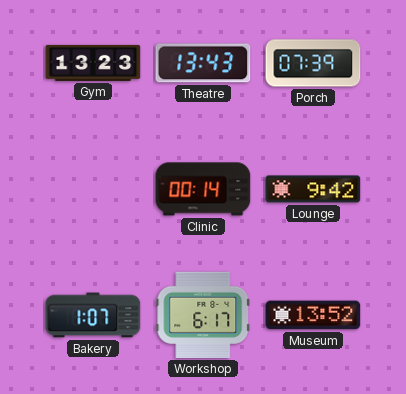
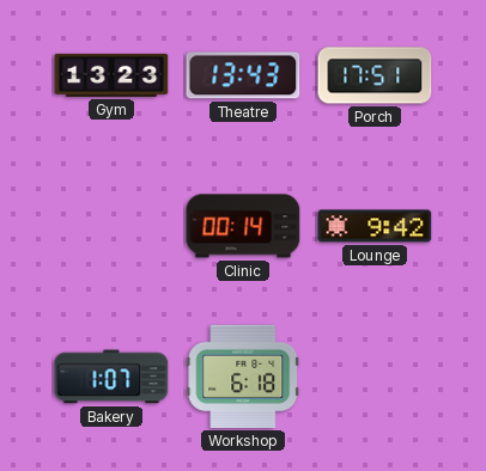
Porch: 07:39 -> 17:51 (375, 75)
Workshop: 6:17 -> 6:18 (243, 377)
Museum: 13:52 -> none (313, 315)
